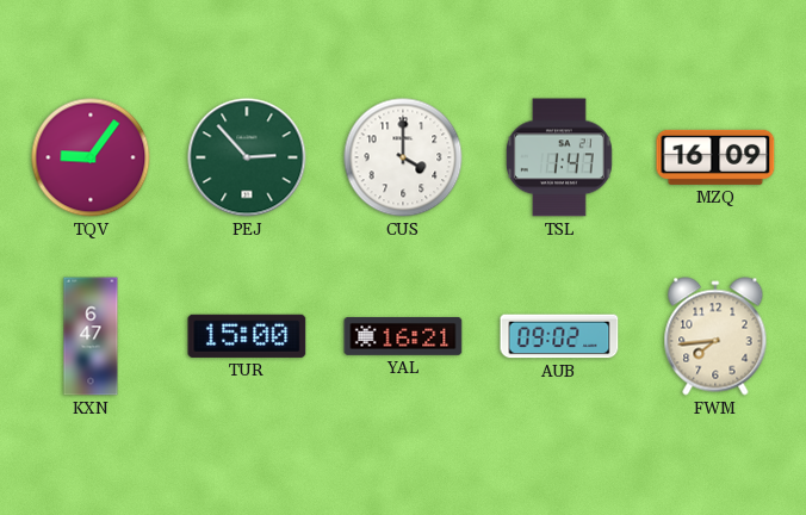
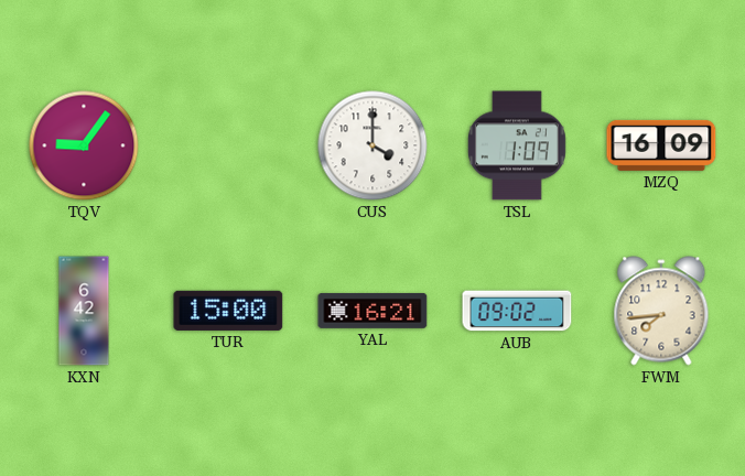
PEJ: 2:53 -> none (247, 157)
TSL: 1:47 -> 1:09 (517, 145)
KXN: 6:47 -> 6:42 (84, 311)
